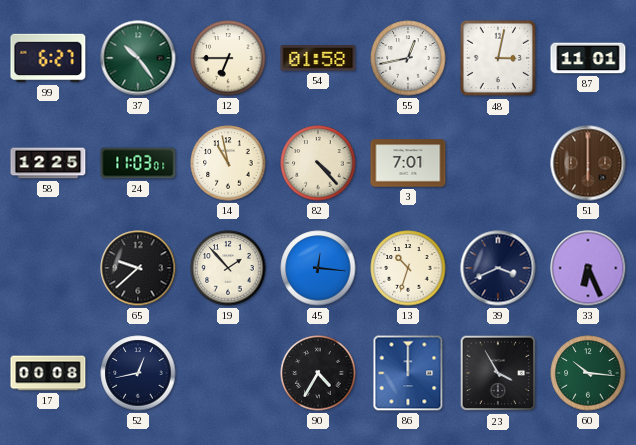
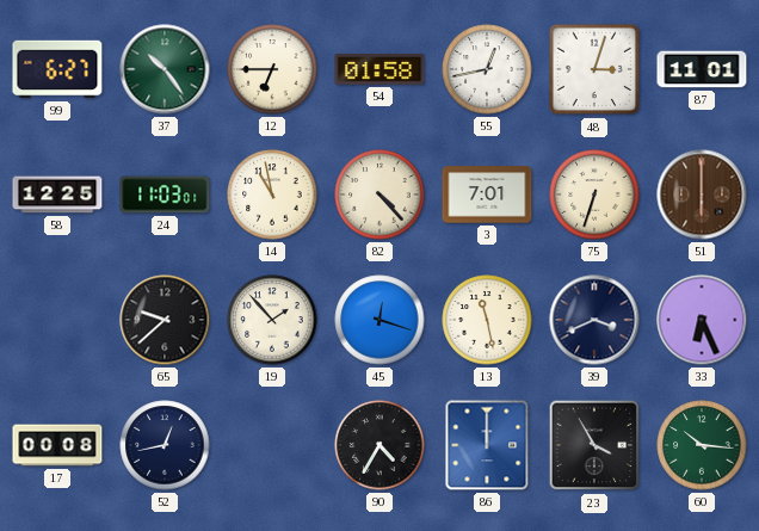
48: 3:02 -> 3:03 (594, 69)
75: none -> 6:33 (594, 195)
45: 12:16 -> 12:18 (379, 320)
13: 10:33 -> 11:28 (487, 320)
